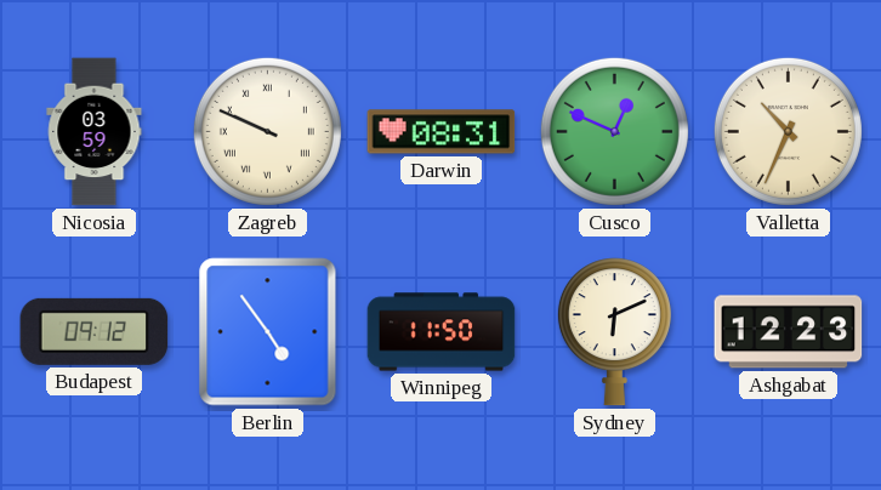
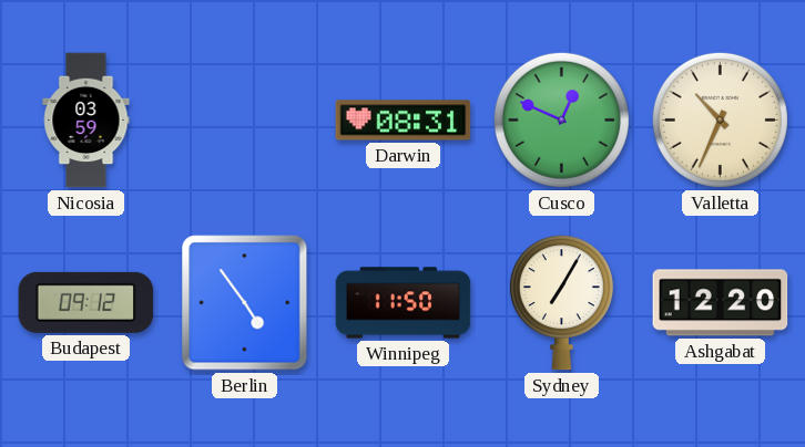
Zagreb: 9:49 -> none (267, 131)
Sydney: 6:11 -> 7:05 (561, 303)
Ashgabat: 12:23 -> 12:20 (721, 303)
